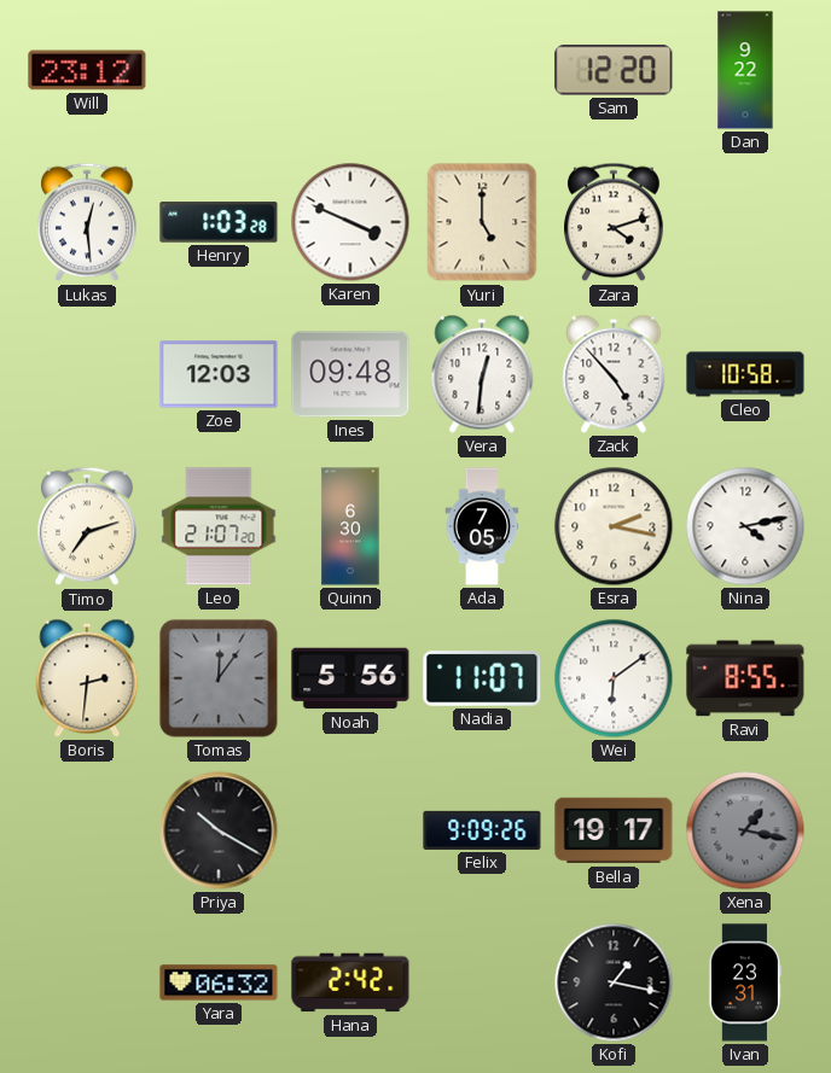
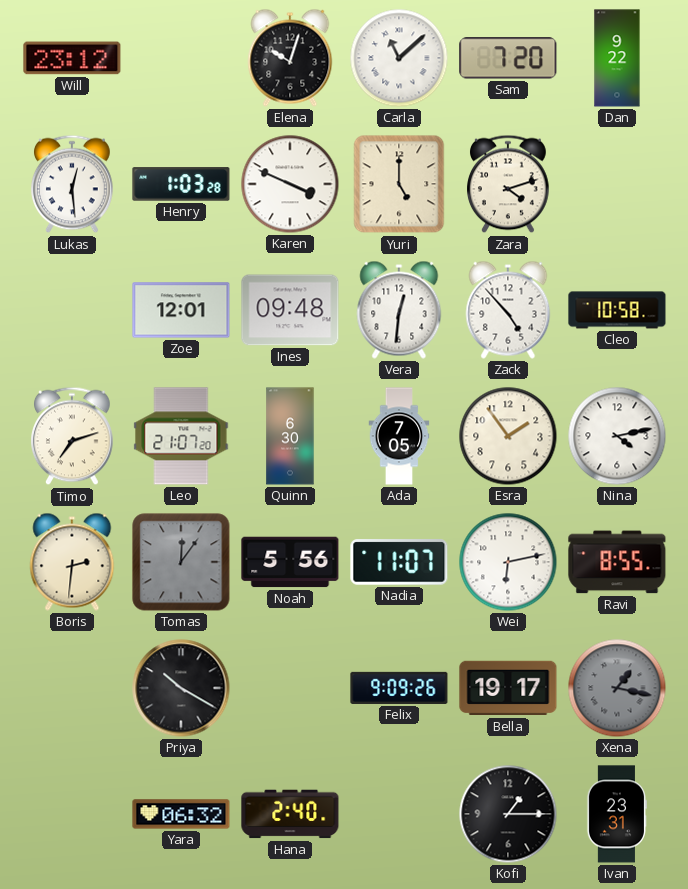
Elena: none -> 10:03 (290, 58)
Carla: none -> 11:08 (399, 58)
Sam: 12:20 -> 7:20 (508, 58)
Zoe: 12:03 -> 12:01 (181, 310)
Esra: 2:17 -> 1:54 (508, 436)
Wei: 6:09 -> 6:13 (508, 562)
Hana: 2:42 -> 2:40 (290, 814)
Kofi: 1:17 -> 1:15 (508, 814)
